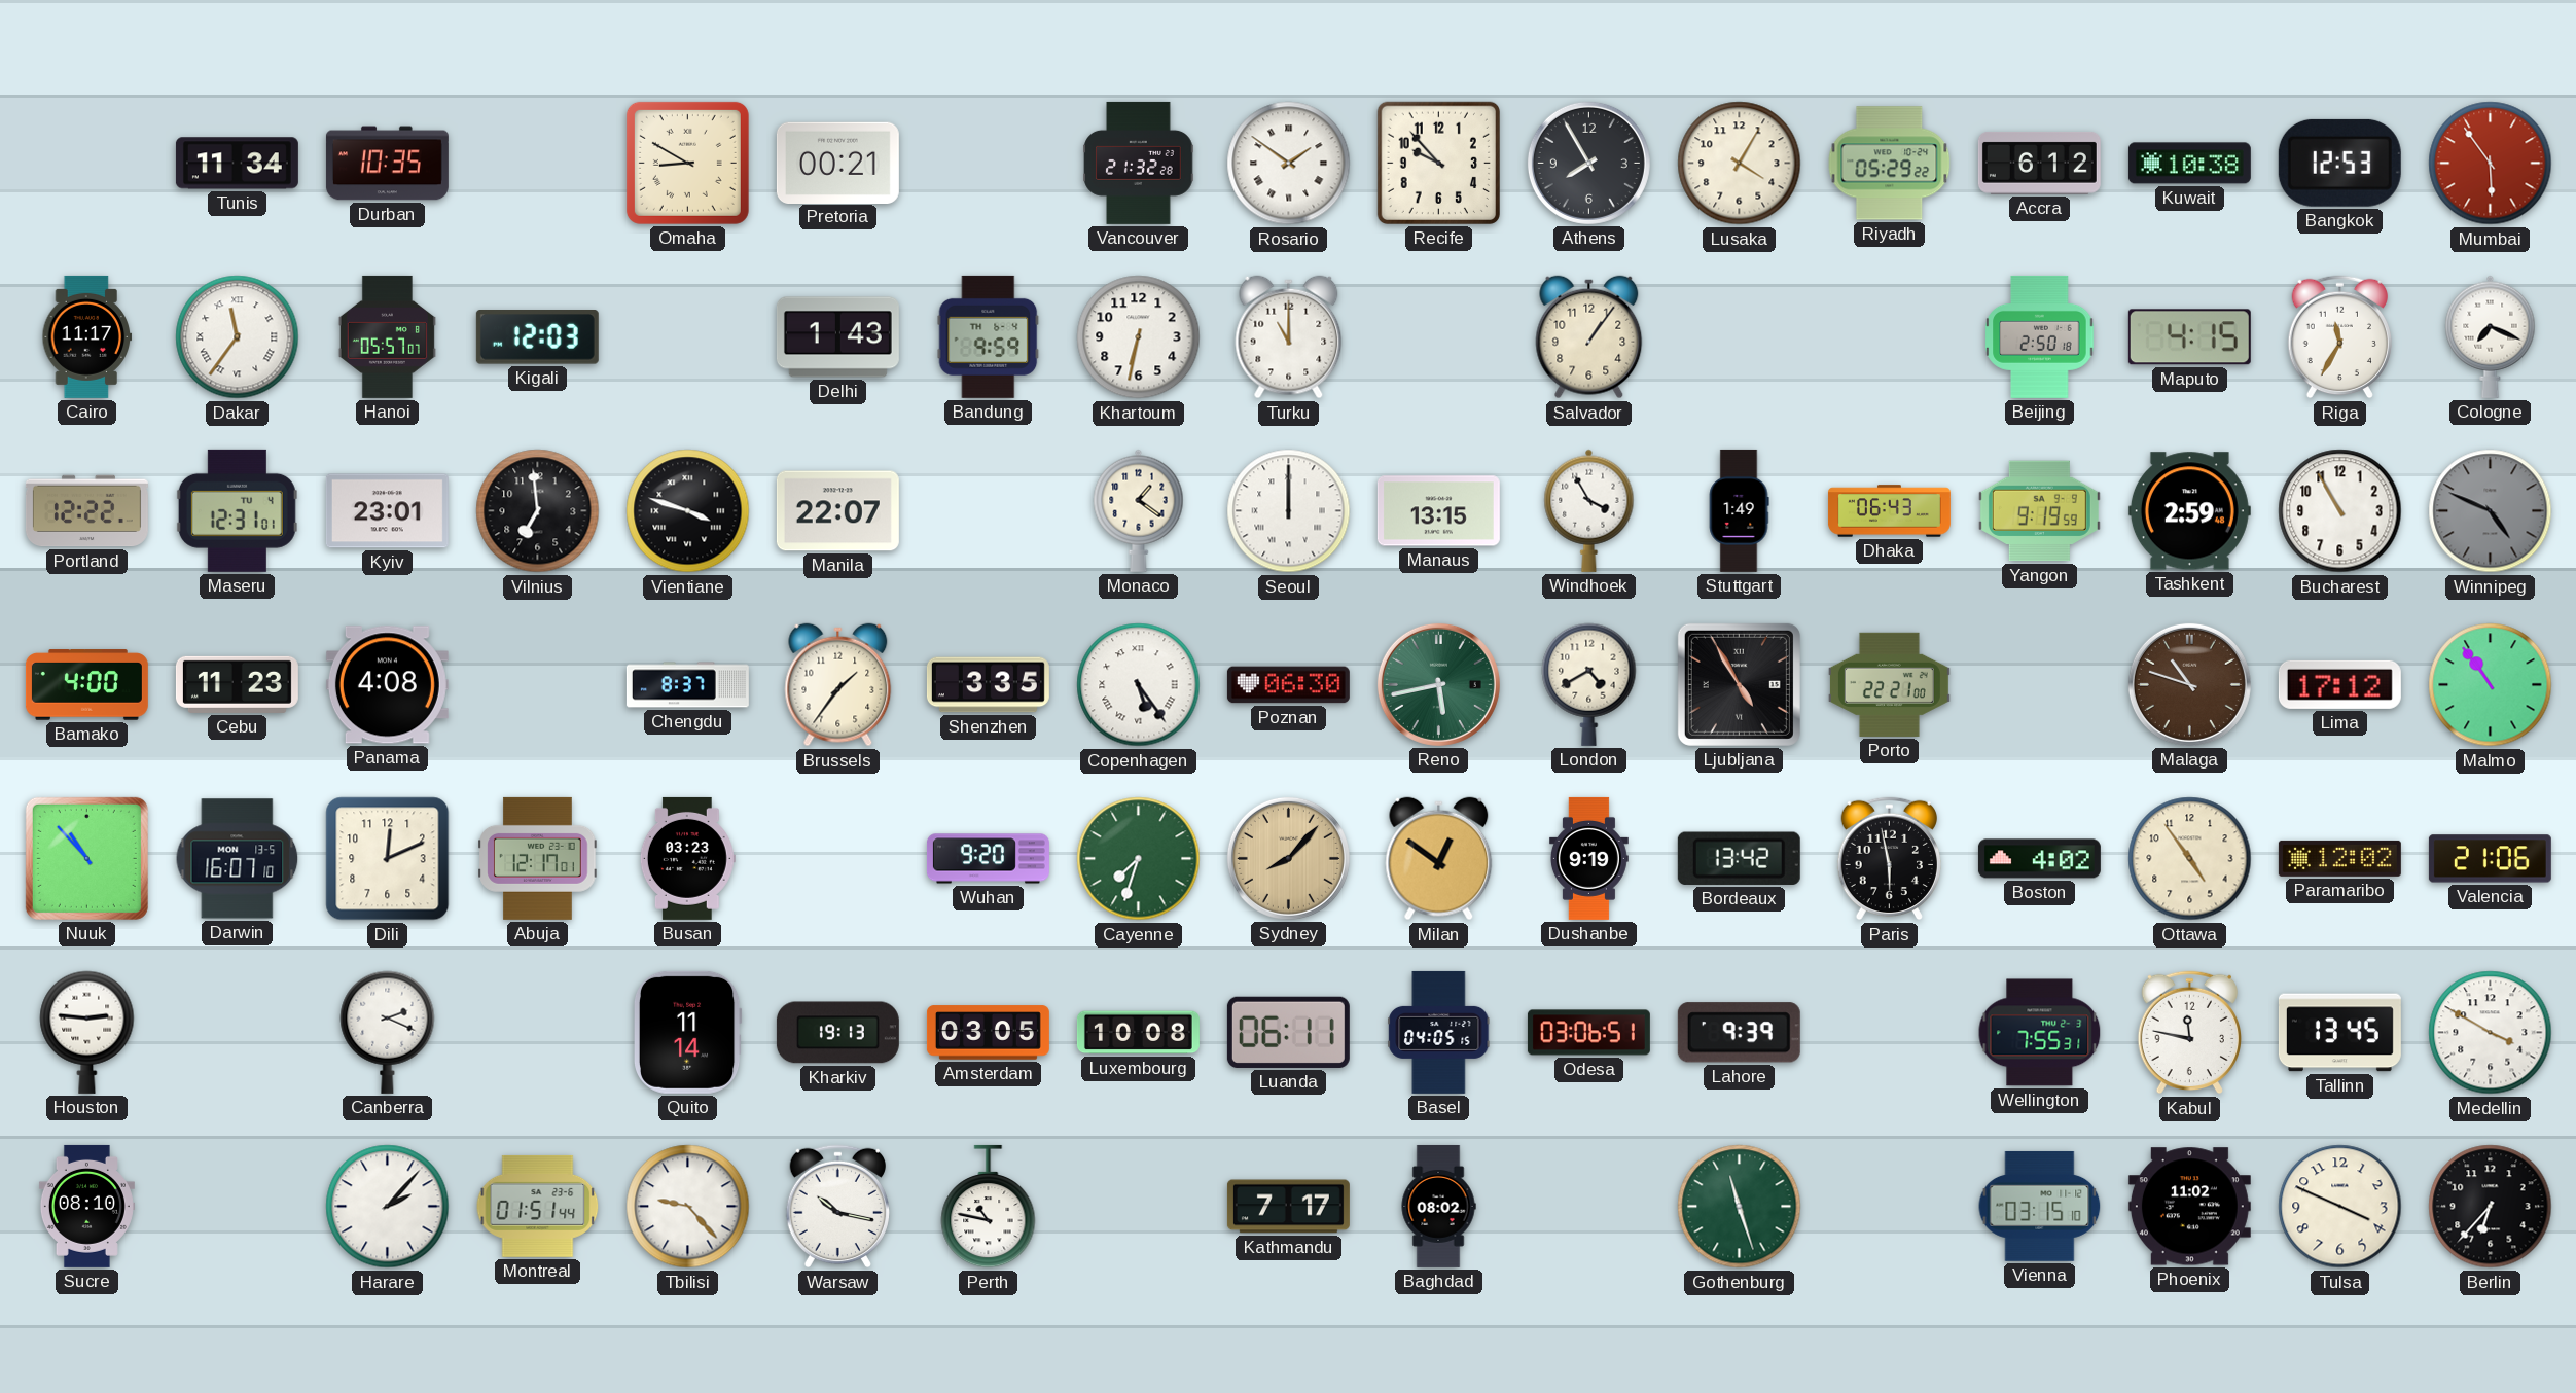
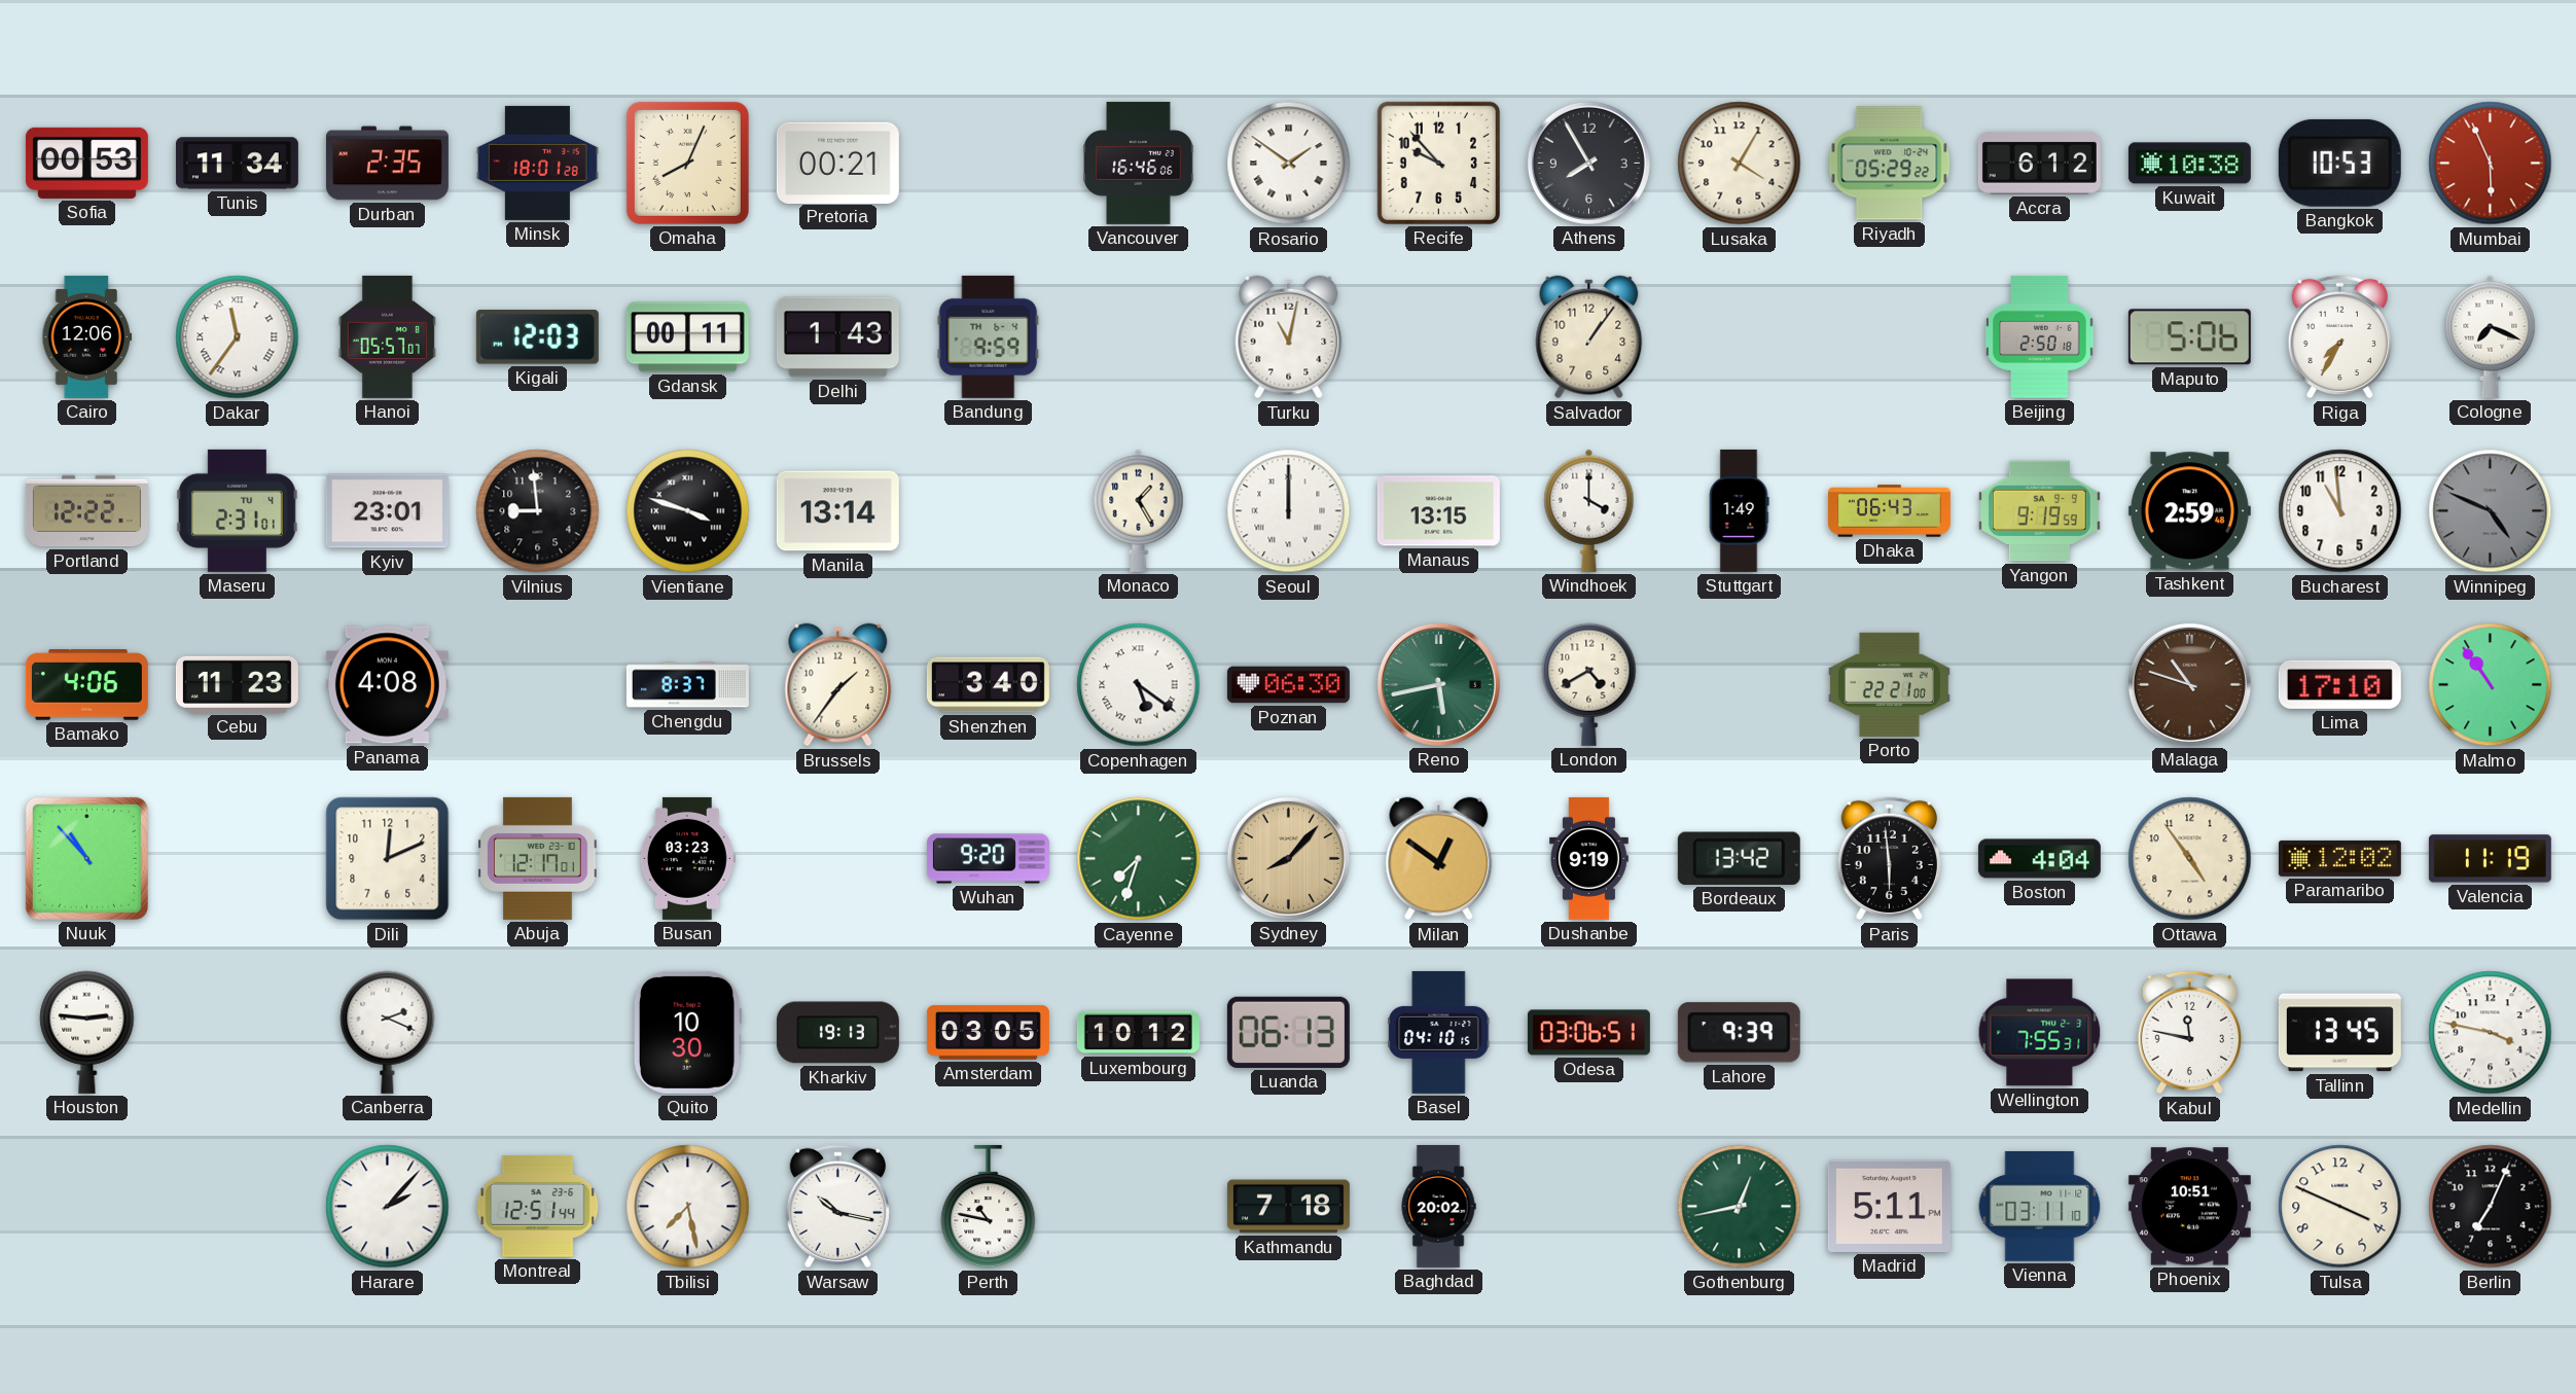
Sofia: none -> 00:53 (86, 163)
Durban: 10:35 -> 2:35 (387, 164)
Minsk: none -> 18:01 (537, 163)
Omaha: 8:50 -> 8:04 (687, 163)
Vancouver: 21:32 -> 16:46 (1139, 163)
Bangkok: 12:53 -> 10:53 (2339, 163)
Mumbai: 5:54 -> 5:56 (2491, 164)
Cairo: 11:17 -> 12:06 (87, 336)
Gdansk: none -> 00:11 (687, 337)
Khartoum: 6:32 -> none (1139, 337)
Turku: 11:00 -> 11:02 (1289, 337)
Maputo: 4:15 -> 5:06 (2189, 337)
Riga: 11:35 -> 7:35 (2339, 337)
Maseru: 12:31 -> 2:31 (237, 510)
Vilnius: 6:59 -> 8:59 (538, 511)
Manila: 22:07 -> 13:14 (837, 511)
Monaco: 1:21 -> 1:25 (1139, 510)
Windhoek: 3:55 -> 4:00 (1589, 510)
Bucharest: 10:55 -> 10:59 (2340, 511)
Bamako: 4:00 -> 4:06 (86, 685)
Shenzhen: 3:35 -> 3:40 (988, 685)
Copenhagen: 5:24 -> 5:21 (1139, 685)
Ljubljana: 4:55 -> none (1739, 684)
Lima: 17:12 -> 17:10 (2339, 684)
Darwin: 16:07 -> none (238, 859)
Paris: 5:58 -> 5:59 (1889, 859)
Boston: 4:02 -> 4:04 (2039, 859)
Valencia: 21:06 -> 11:19 (2490, 859)
Quito: 11:14 -> 10:30 (687, 1032)
Luxembourg: 10:08 -> 10:12 (1138, 1033)
Luanda: 06:11 -> 06:13 (1288, 1032)
Basel: 04:05 -> 04:10 (1439, 1032)
Medellin: 3:50 -> 3:47 (2491, 1033)
Sucre: 08:10 -> none (86, 1206)
Montreal: 01:51 -> 12:51 (538, 1206)
Tbilisi: 9:23 -> 7:28 (688, 1207)
Kathmandu: 7:17 -> 7:18 (1288, 1207)
Baghdad: 08:02 -> 20:02 (1438, 1206)
Gothenburg: 11:27 -> 12:43 (1740, 1207)
Madrid: none -> 5:11 (1889, 1206)
Vienna: 03:15 -> 03:11 (2040, 1206)
Phoenix: 11:02 -> 10:51 (2189, 1207)
Berlin: 6:37 -> 7:04 (2491, 1207)
